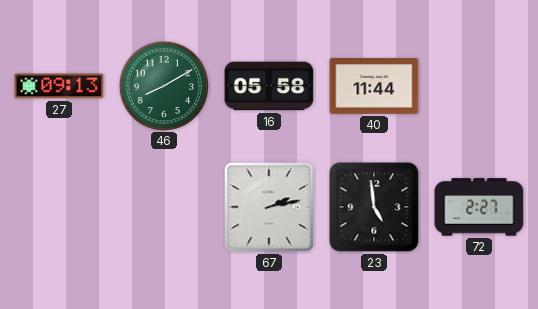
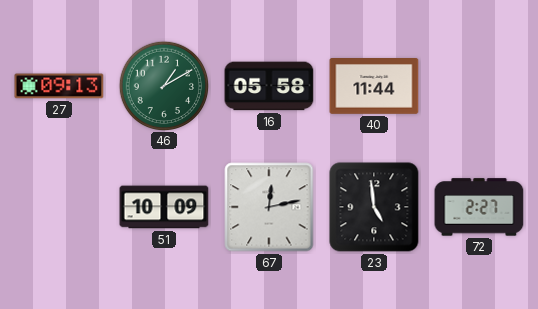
46: 8:10 -> 1:10 (163, 85)
51: none -> 10:09 (164, 207)
67: 2:13 -> 12:13 (269, 207)
